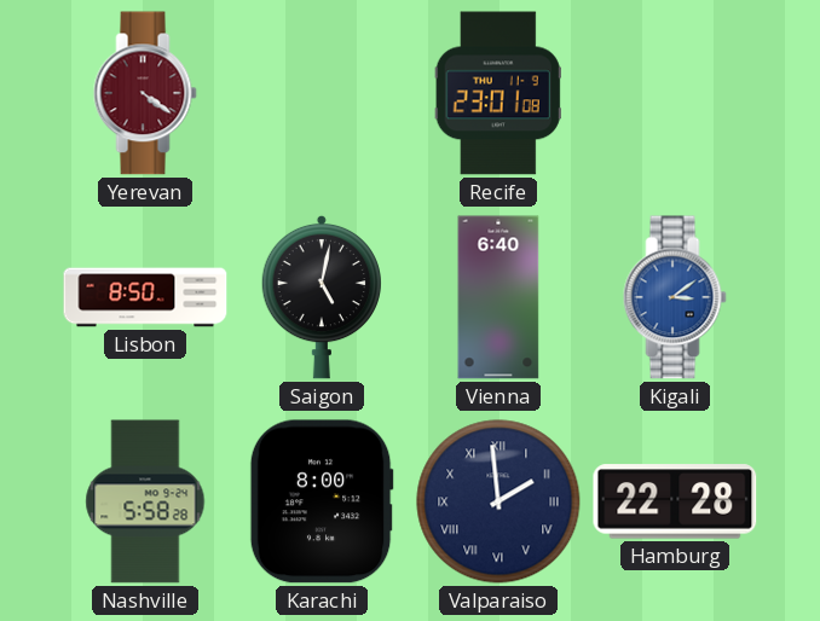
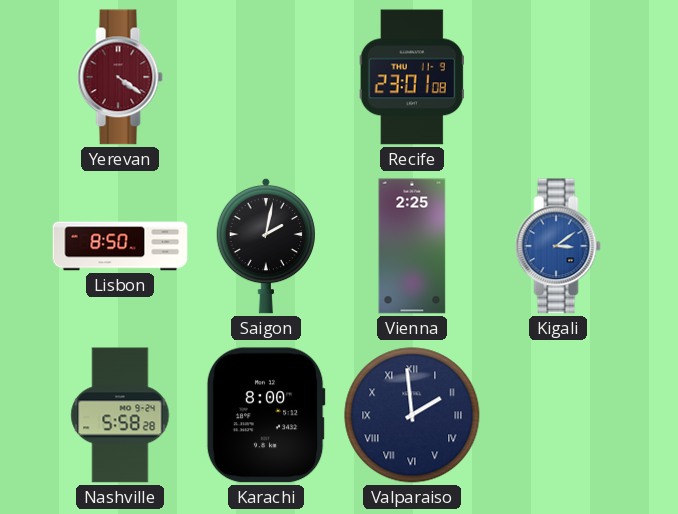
Saigon: 5:02 -> 2:02 (266, 246)
Vienna: 6:40 -> 2:25 (412, 246)
Hamburg: 22:28 -> none (675, 501)
